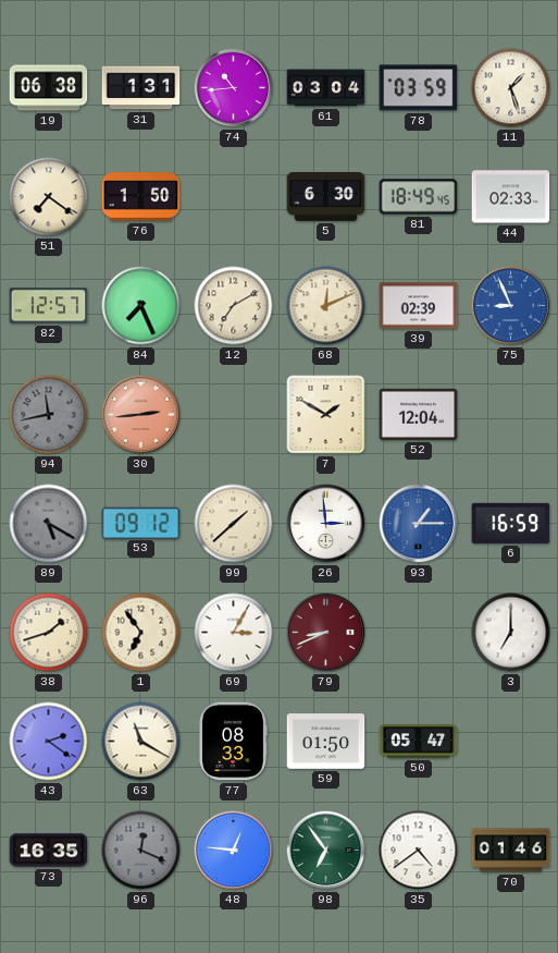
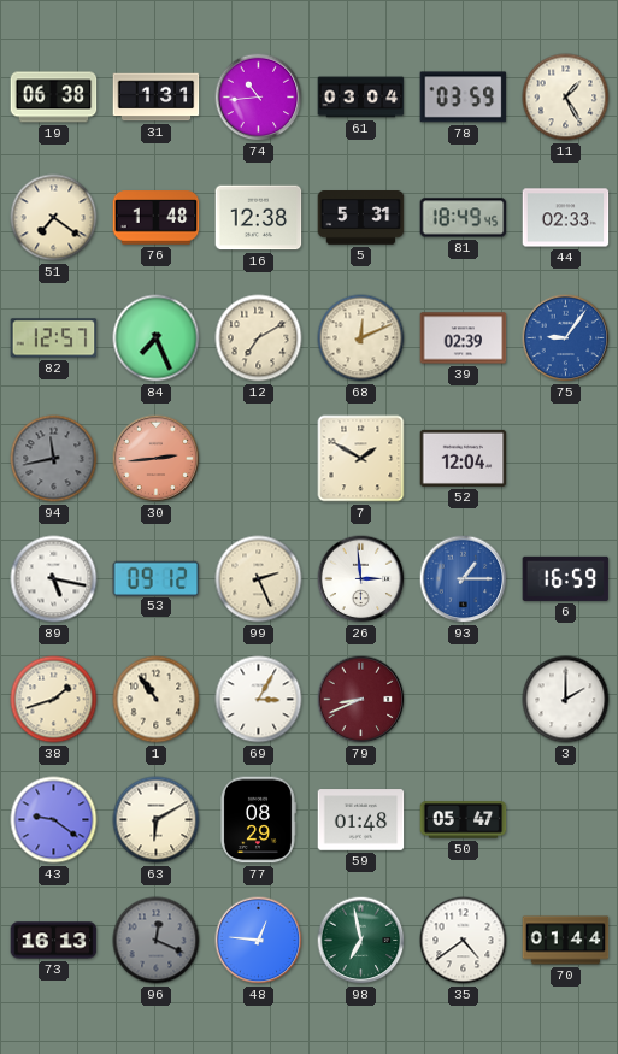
11: 1:27 -> 1:25 (566, 98)
76: 1:50 -> 1:48 (157, 218)
16: none -> 12:38 (259, 218)
5: 6:30 -> 5:31 (361, 218)
75: 8:56 -> 9:06 (566, 338)
89: 5:20 -> 5:17 (54, 579)
89 dial: grey -> white (54, 579)
99: 1:38 -> 2:26 (259, 579)
1: 6:54 -> 10:54 (157, 700)
3: 7:00 -> 2:00 (566, 700)
43: 2:21 -> 9:21 (54, 820)
63: 11:20 -> 6:10 (157, 820)
77: 08:33 -> 08:29 (258, 820)
59: 01:50 -> 01:48 (361, 820)
73: 16:35 -> 16:13 (54, 941)
98: 6:54 -> 6:58 (361, 941)
70: 01:46 -> 01:44 (566, 941)
